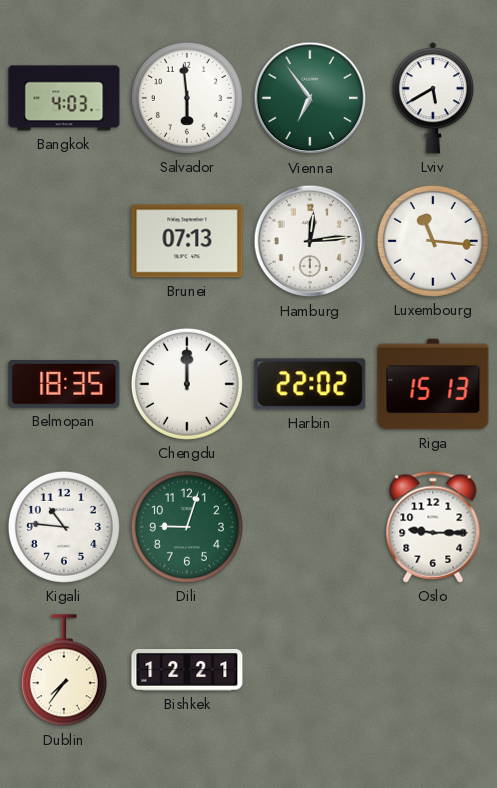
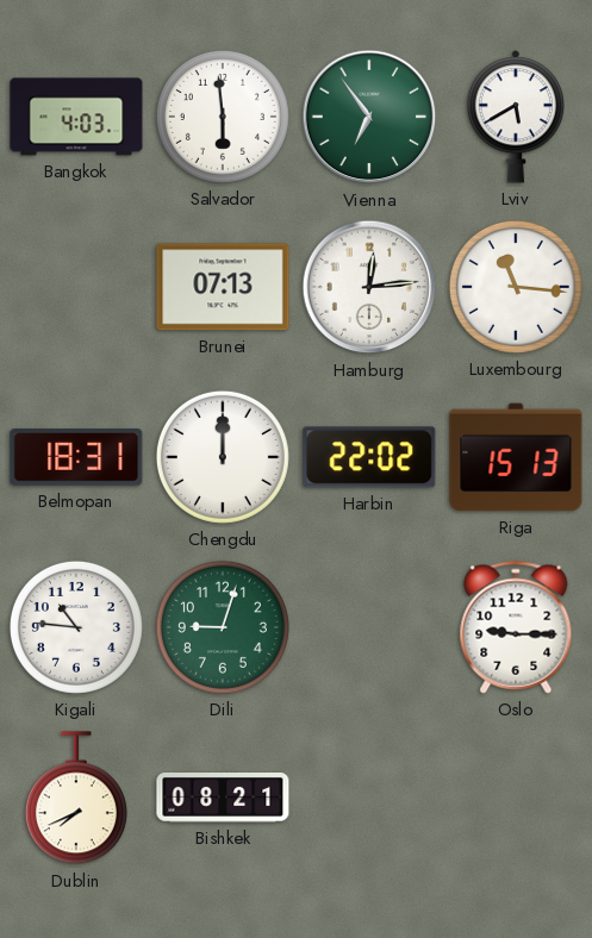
Belmopan: 18:35 -> 18:31 (76, 458)
Dublin: 7:36 -> 7:41 (76, 799)
Bishkek: 12:21 -> 08:21 (223, 799)
